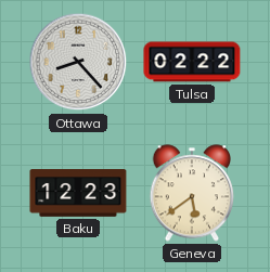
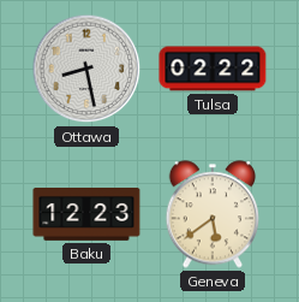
Ottawa: 8:23 -> 8:28 (86, 69)
